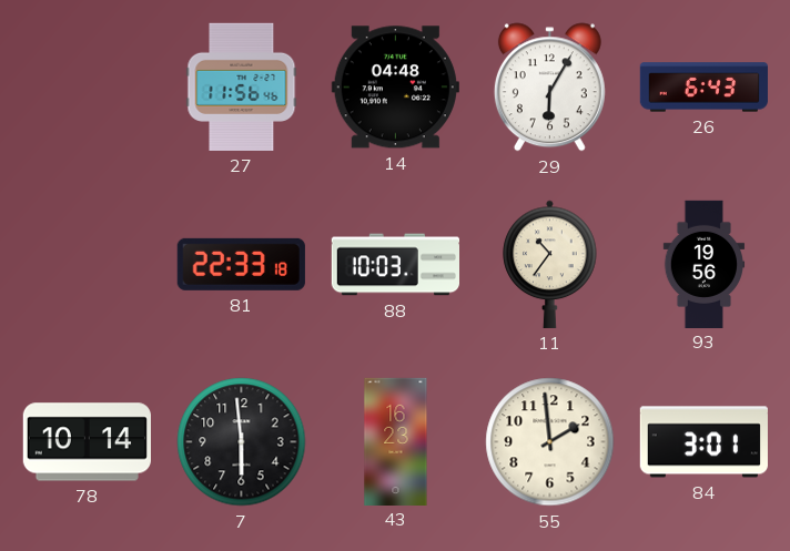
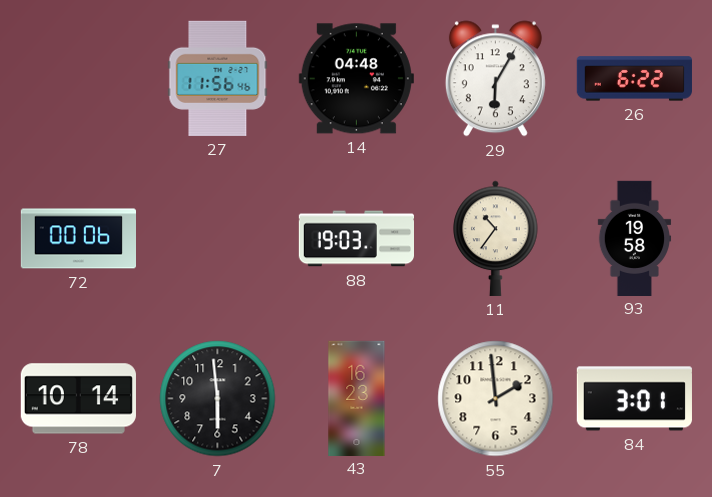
26: 6:43 -> 6:22 (634, 79)
72: none -> 00:06 (78, 239)
81: 22:33 -> none (241, 264)
88: 10:03 -> 19:03 (356, 239)
93: 19:56 -> 19:58 (635, 238)
